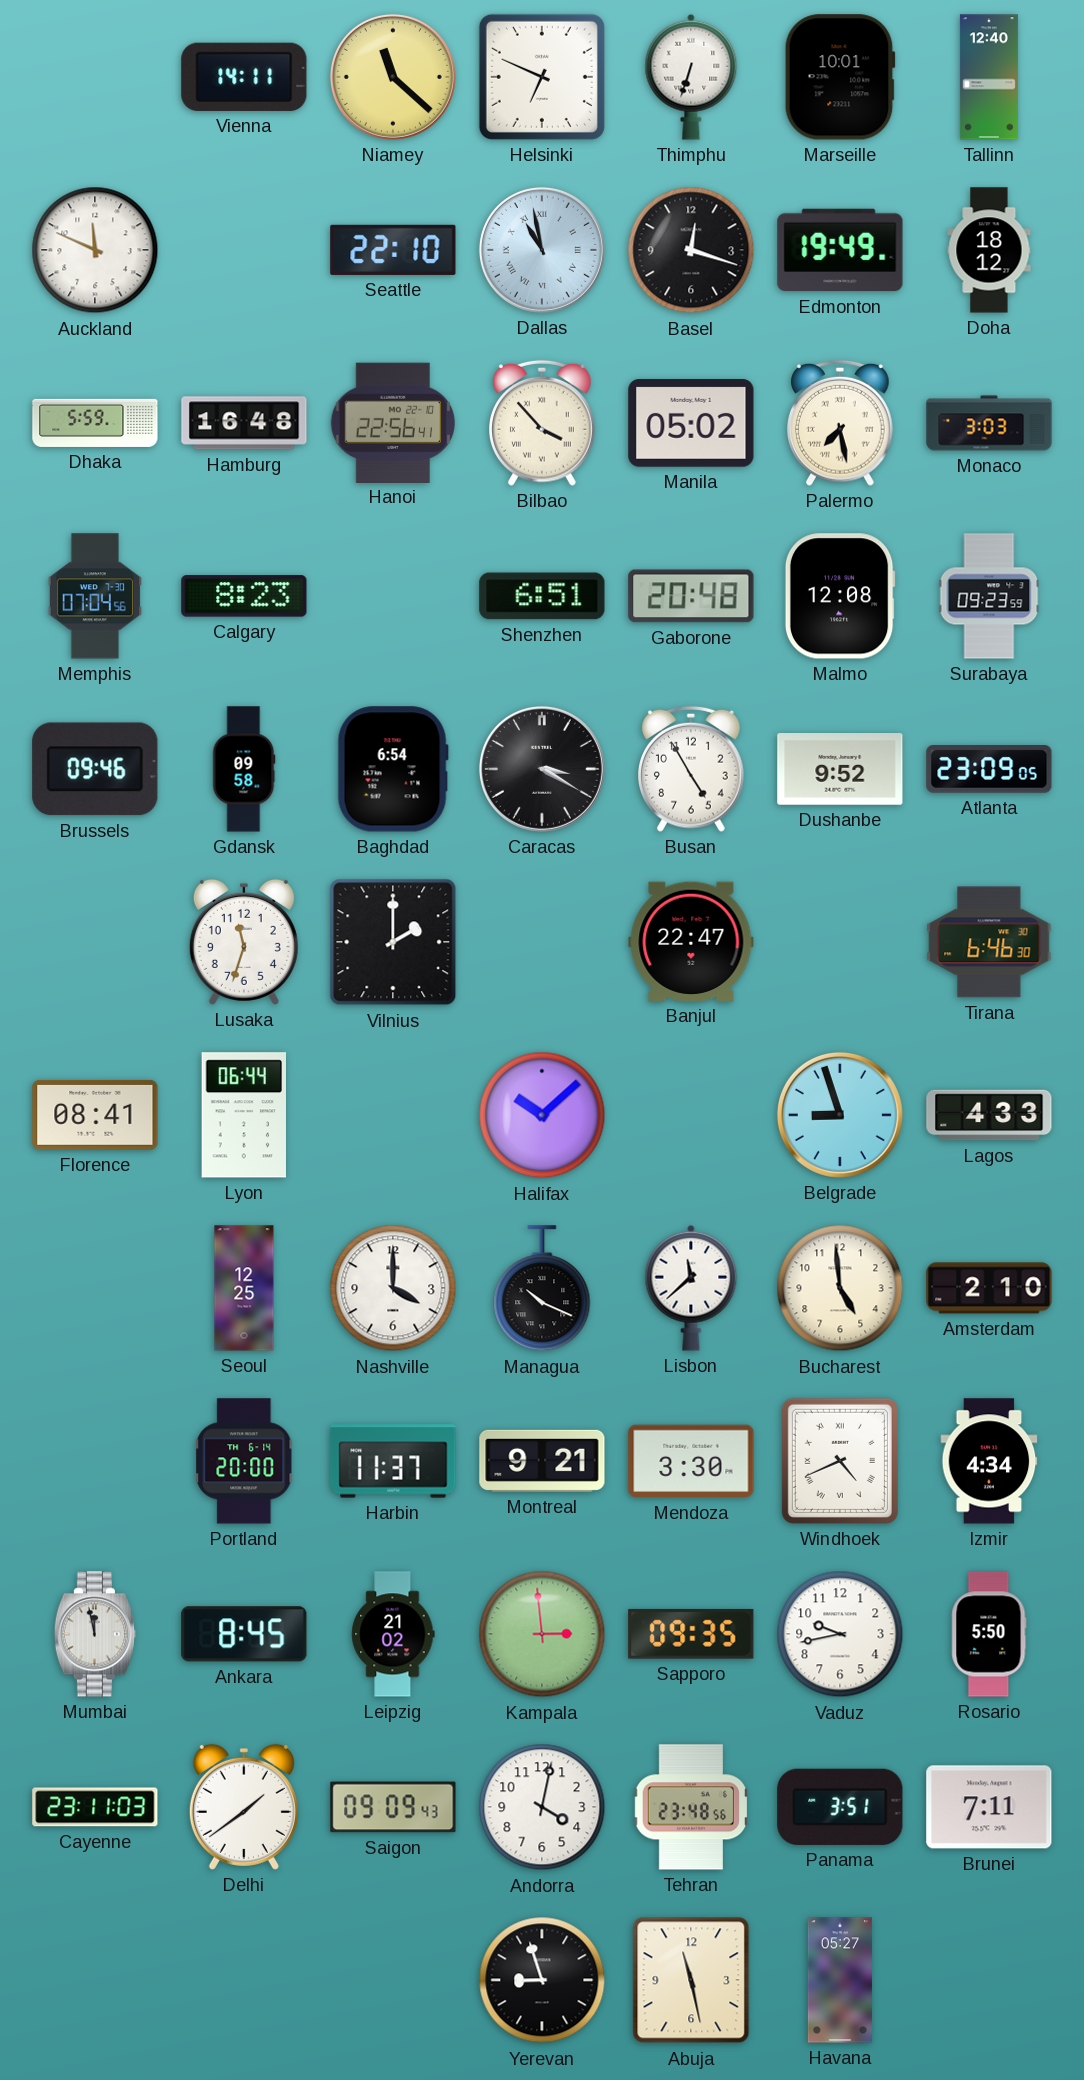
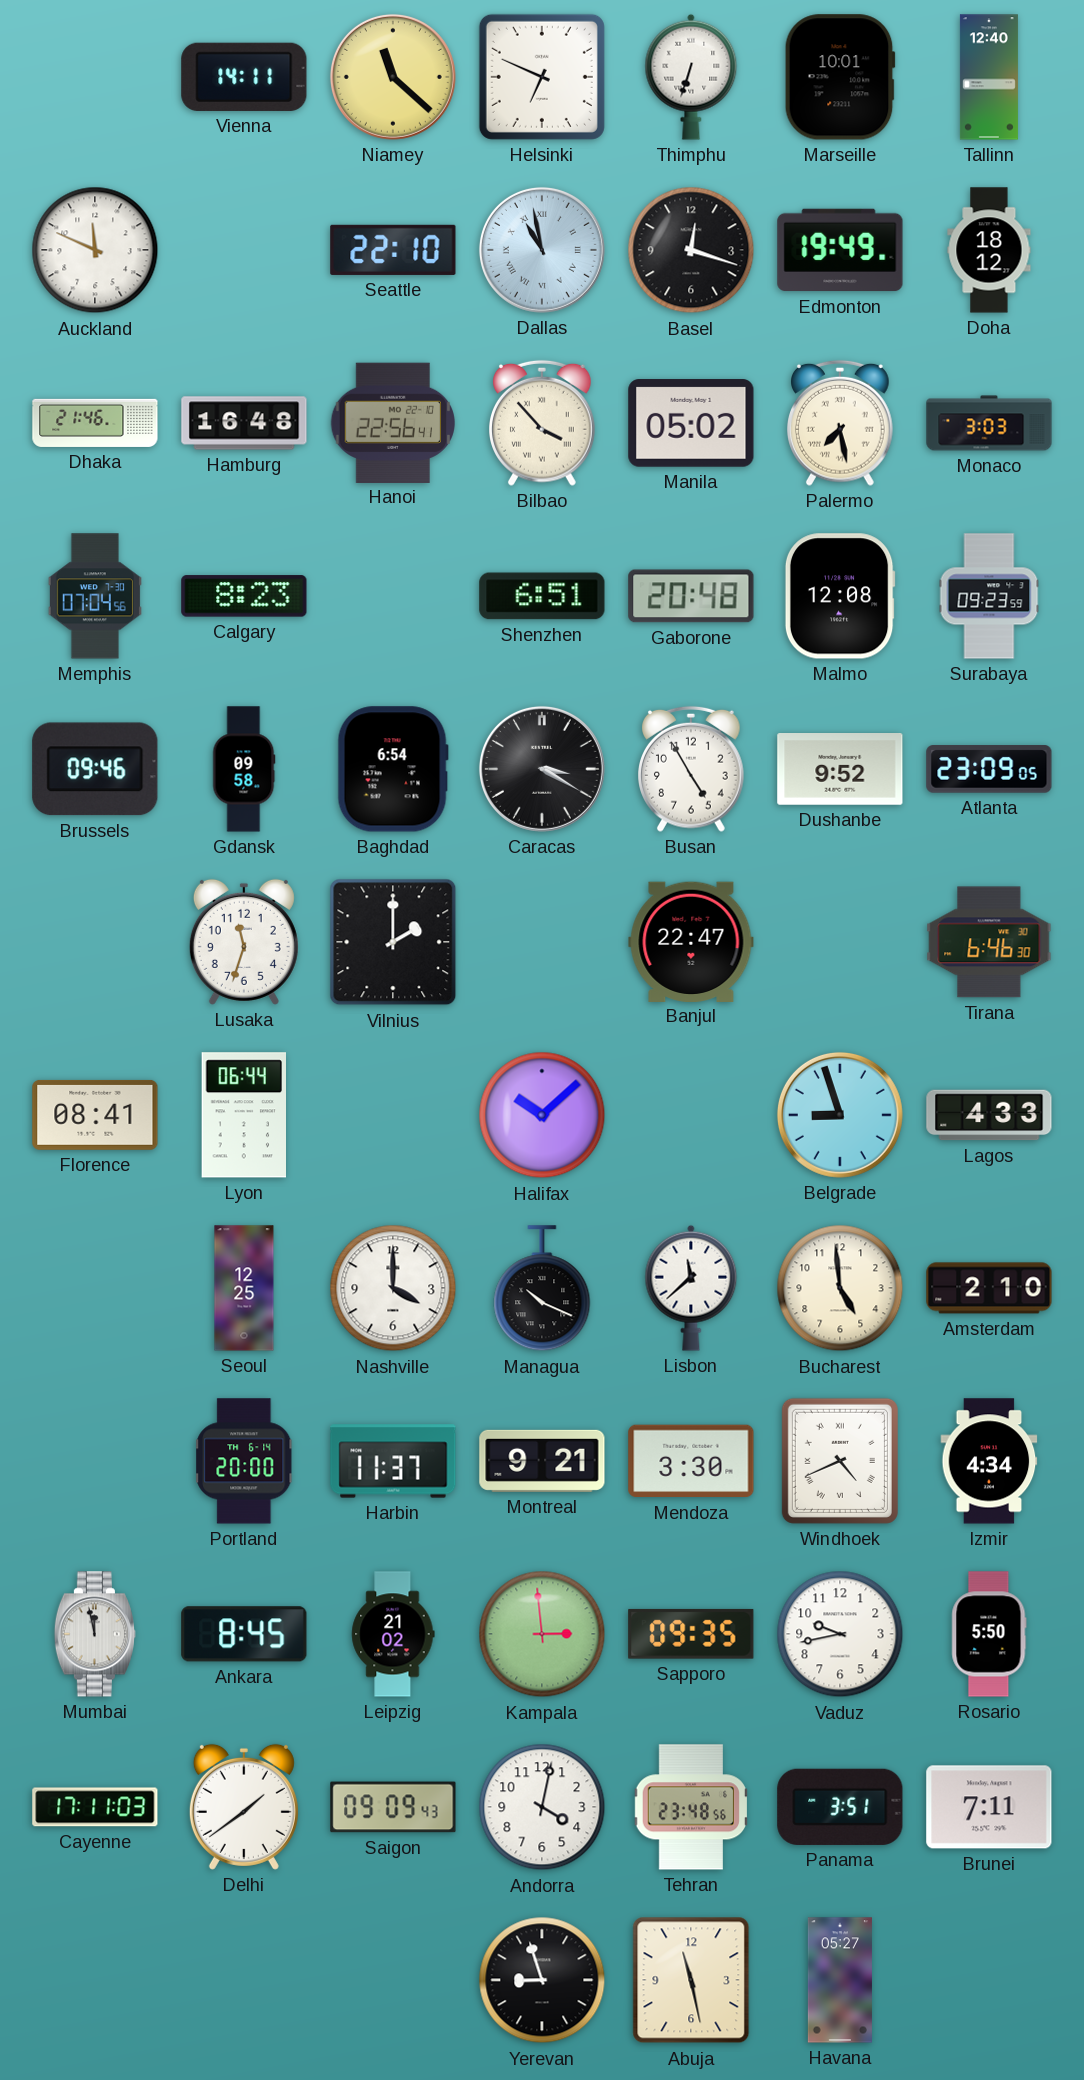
Dhaka: 5:59 -> 21:46 (95, 423)
Cayenne: 23:11 -> 17:11 (95, 1807)
